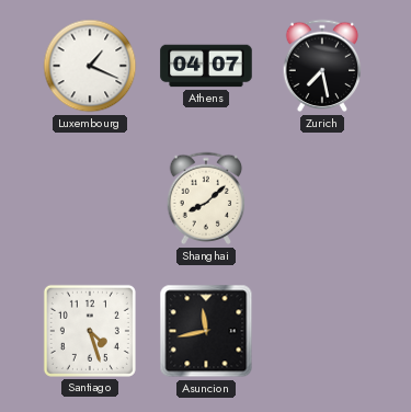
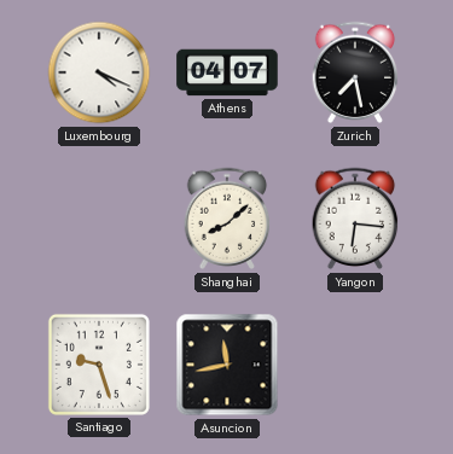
Luxembourg: 1:19 -> 4:19 (99, 72)
Yangon: none -> 6:16 (355, 219)
Santiago: 4:27 -> 9:27 (99, 365)
